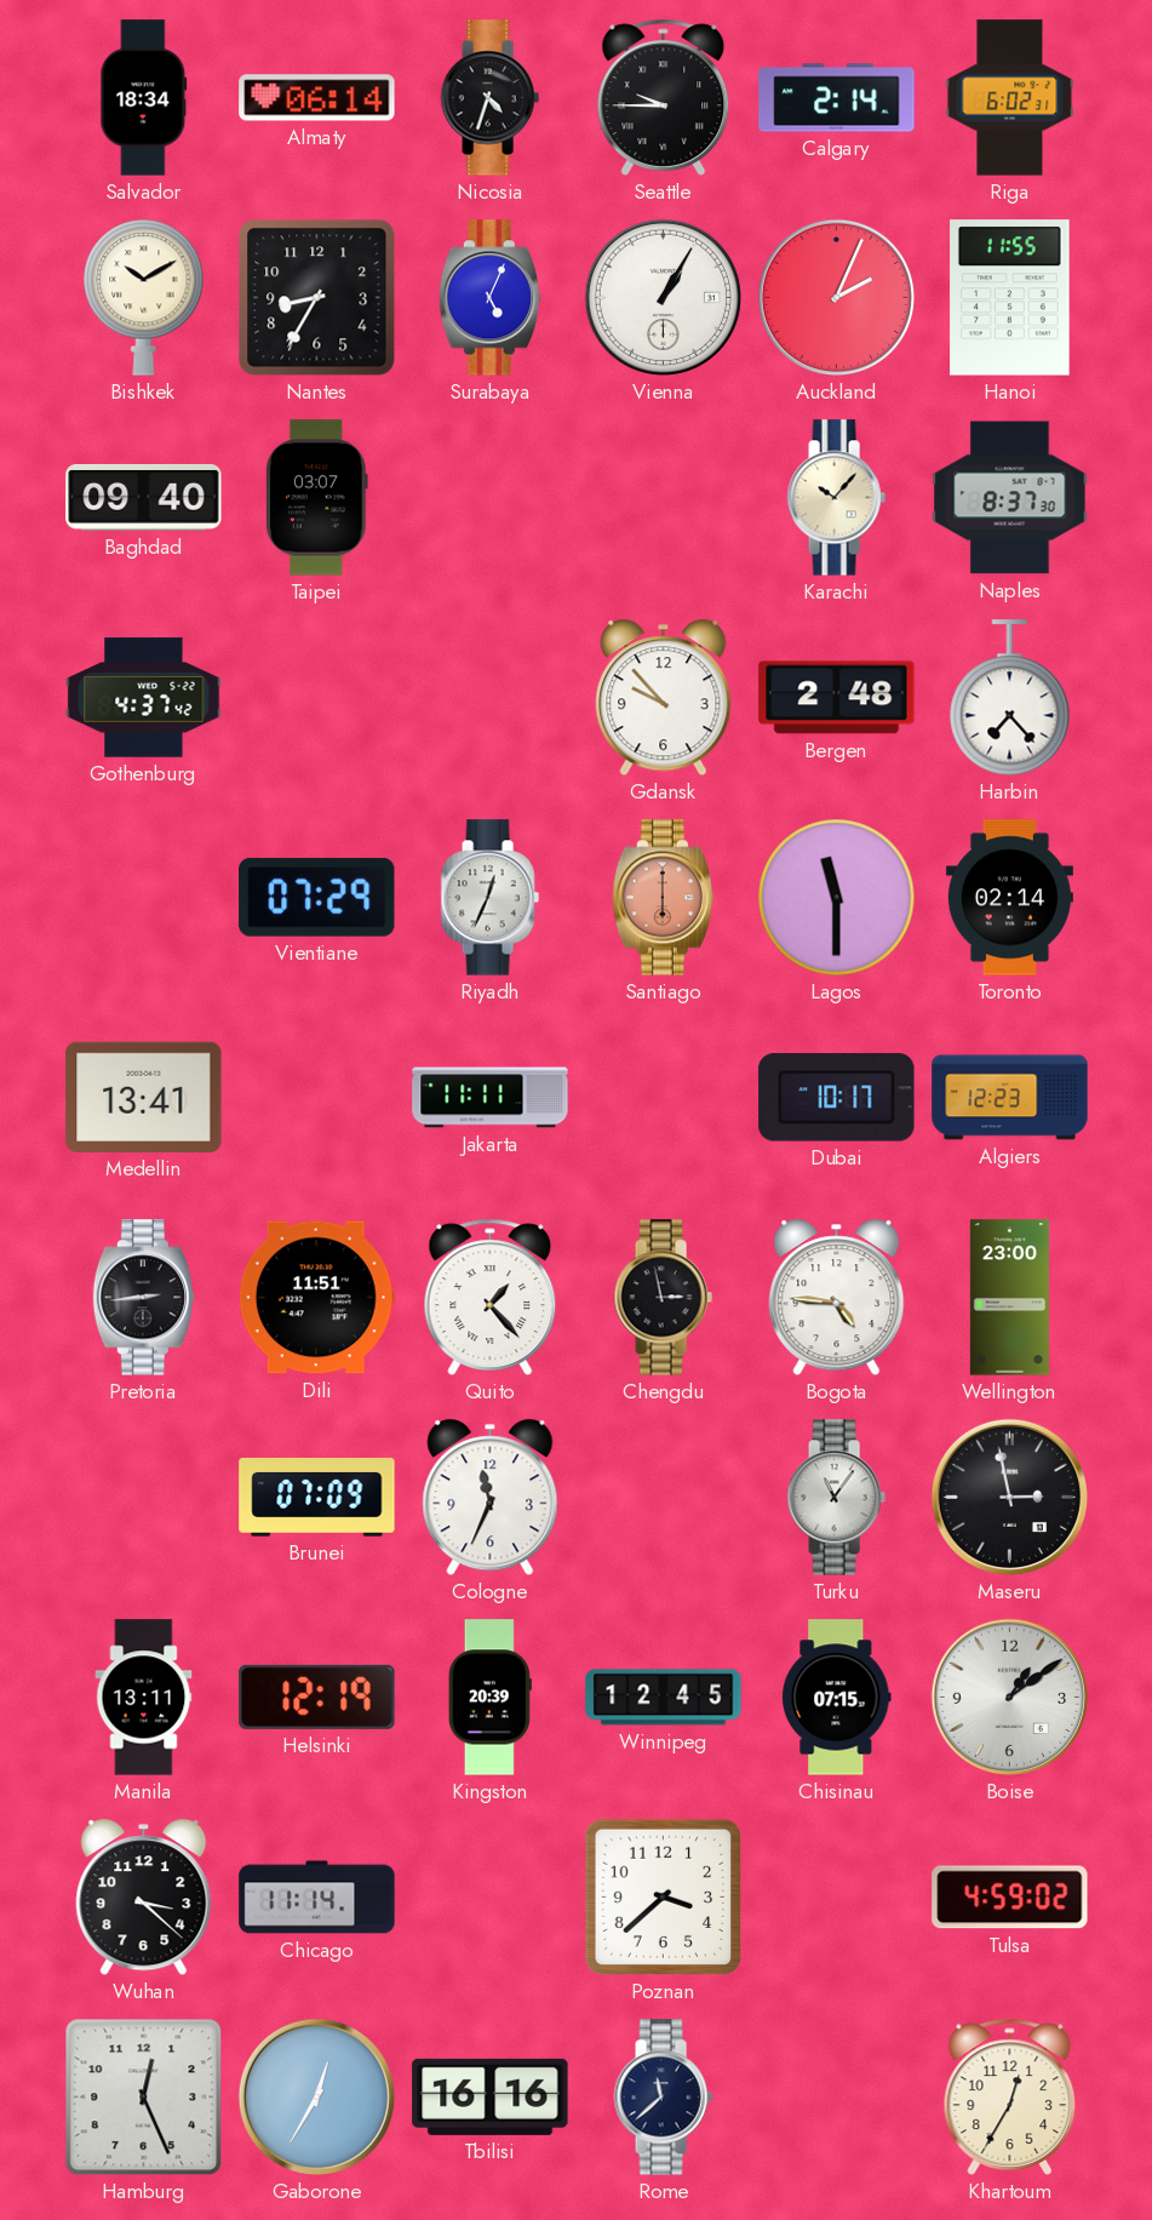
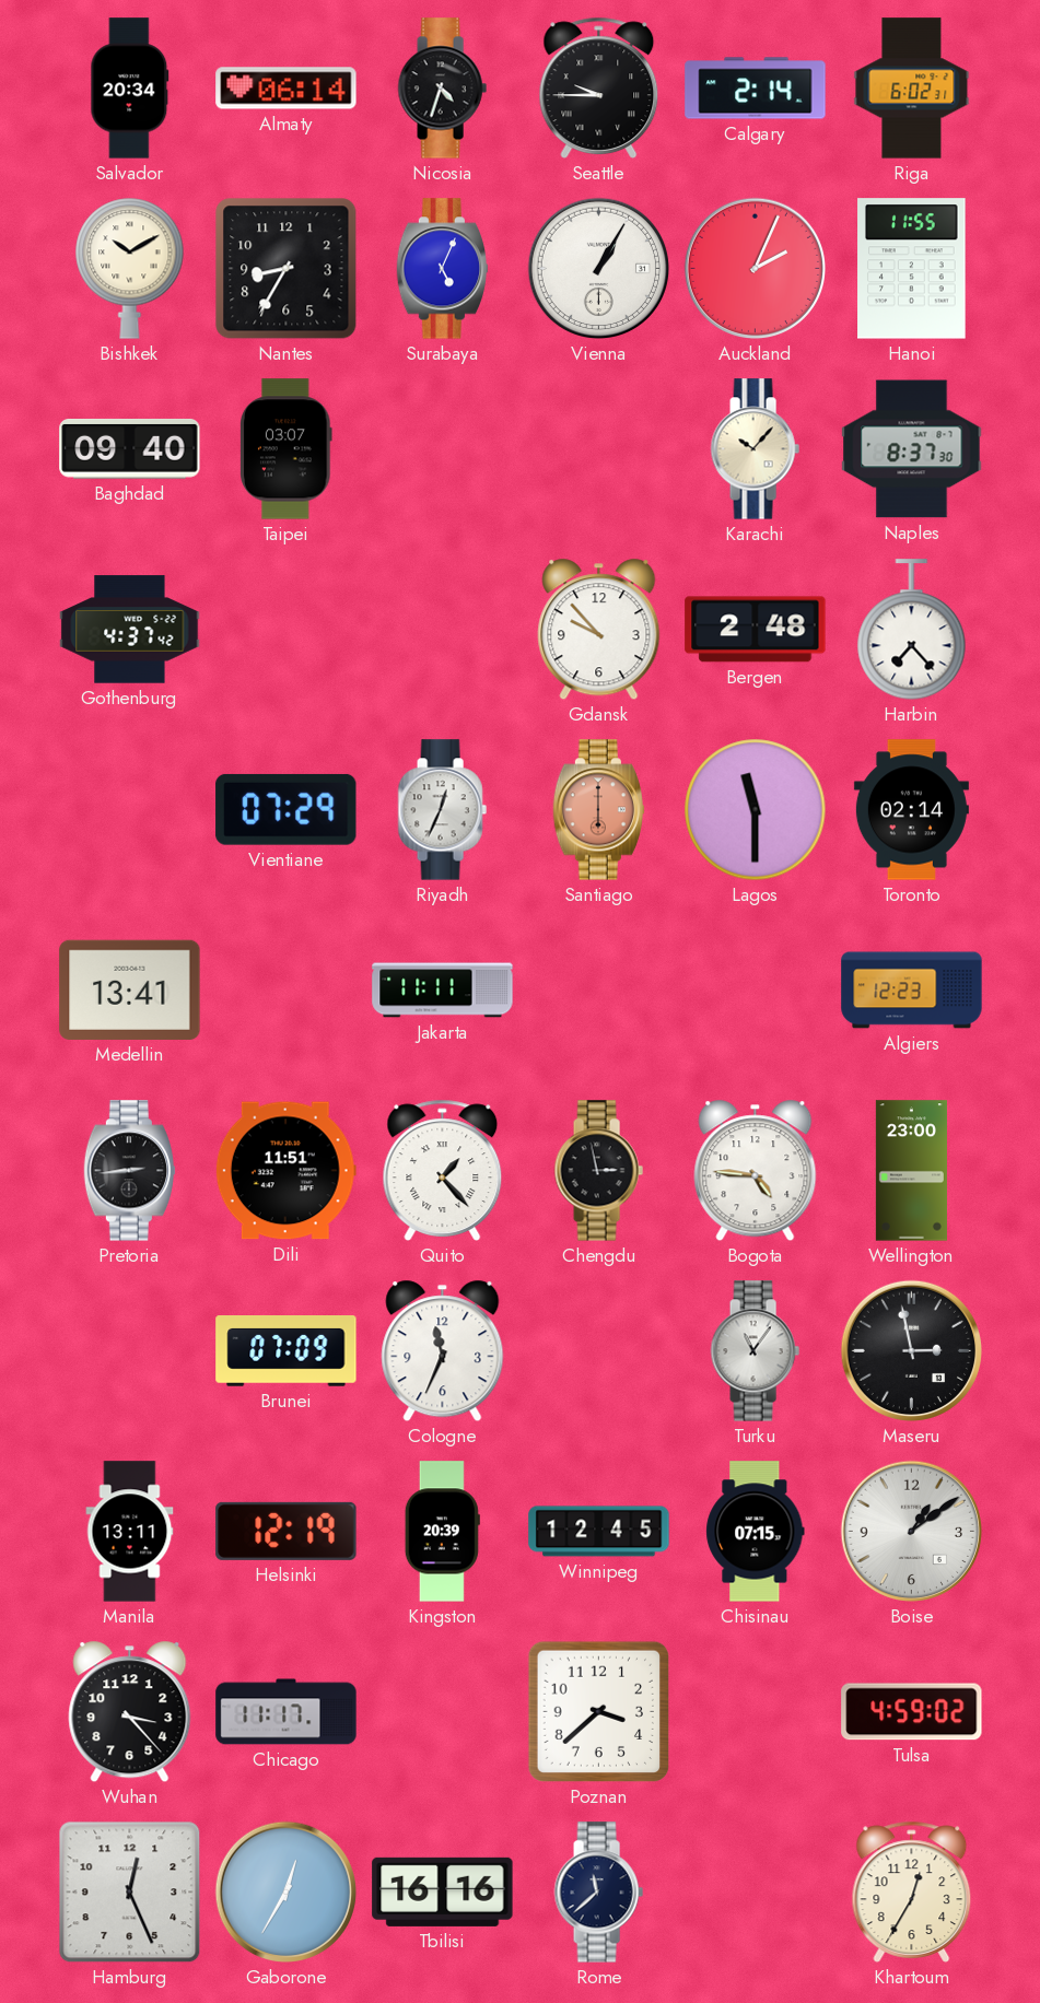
Salvador: 18:34 -> 20:34 (130, 89)
Dubai: 10:17 -> none (837, 1098)
Wuhan: 3:22 -> 3:23 (130, 1712)
Chicago: 11:14 -> 11:17 (287, 1712)
